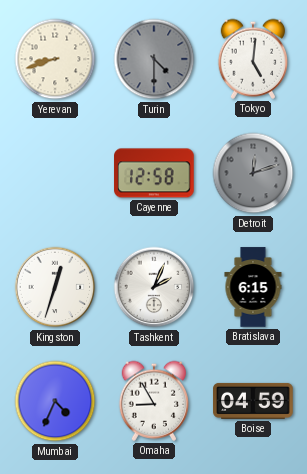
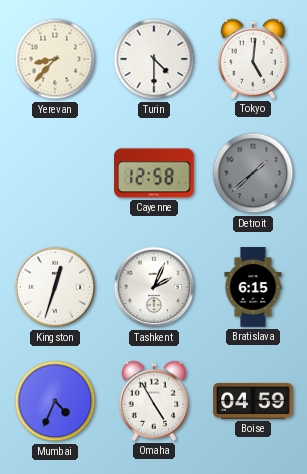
Yerevan: 8:42 -> 8:37 (55, 59)
Turin dial: grey -> white (154, 59)
Detroit: 12:12 -> 1:38 (253, 173)
Omaha: 8:55 -> 4:55 (154, 401)
